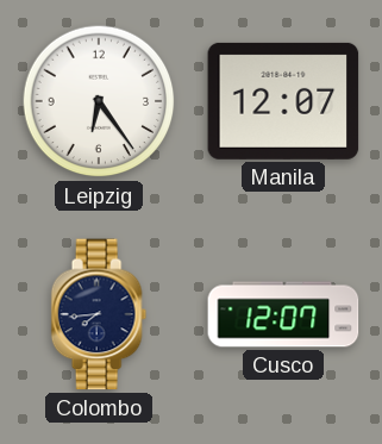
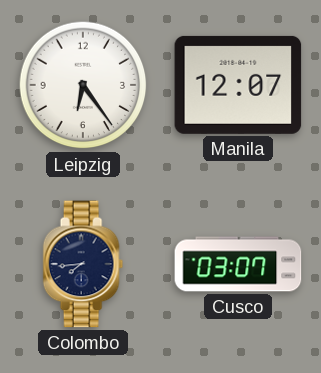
Cusco: 12:07 -> 03:07 (238, 264)
